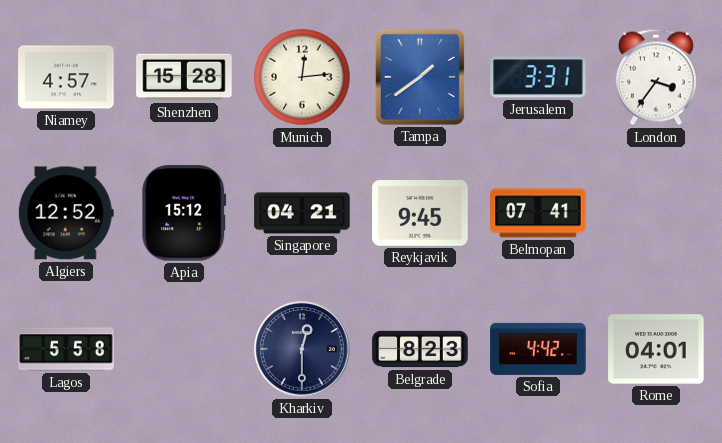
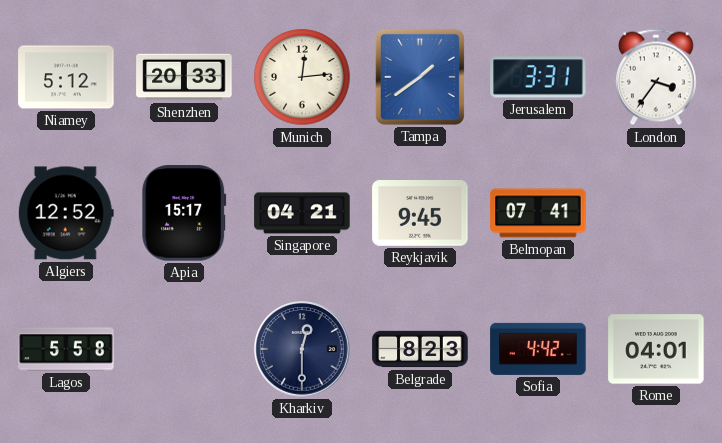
Niamey: 4:57 -> 5:12 (66, 77)
Shenzhen: 15:28 -> 20:33 (184, 77)
Apia: 15:12 -> 15:17 (184, 213)
